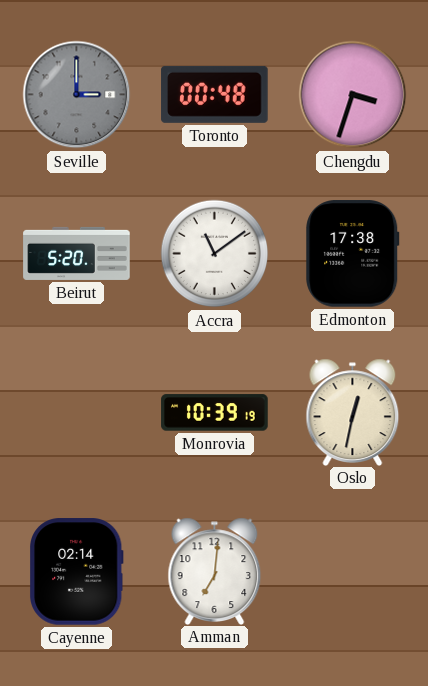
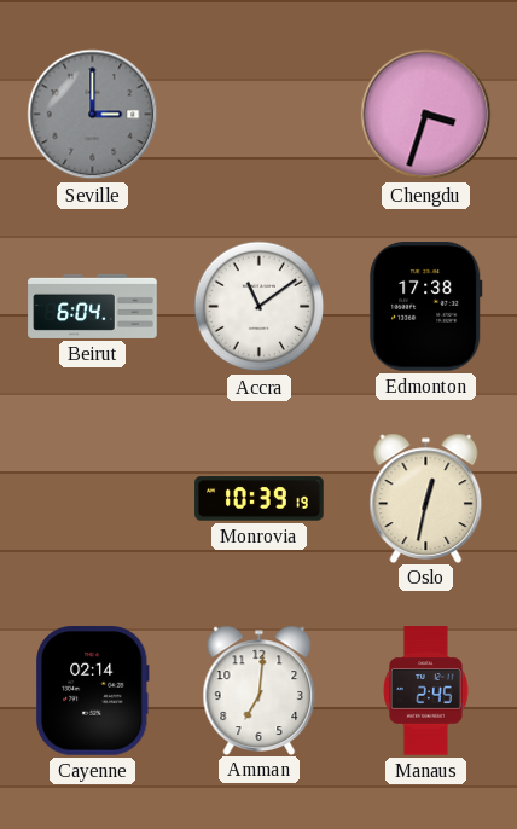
Toronto: 00:48 -> none (215, 94)
Beirut: 5:20 -> 6:04 (93, 306)
Manaus: none -> 2:45 (426, 691)
